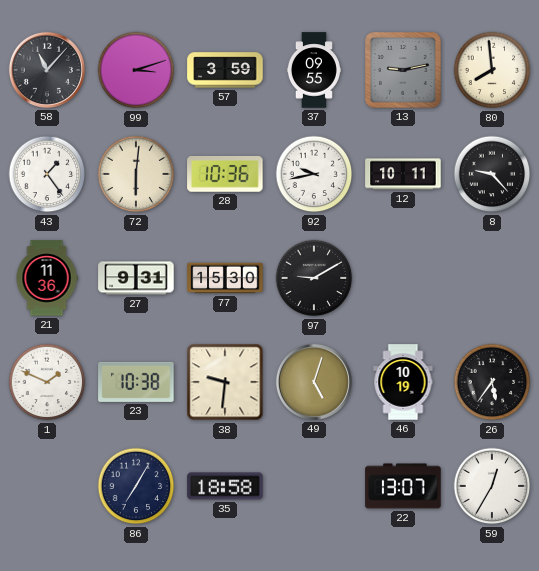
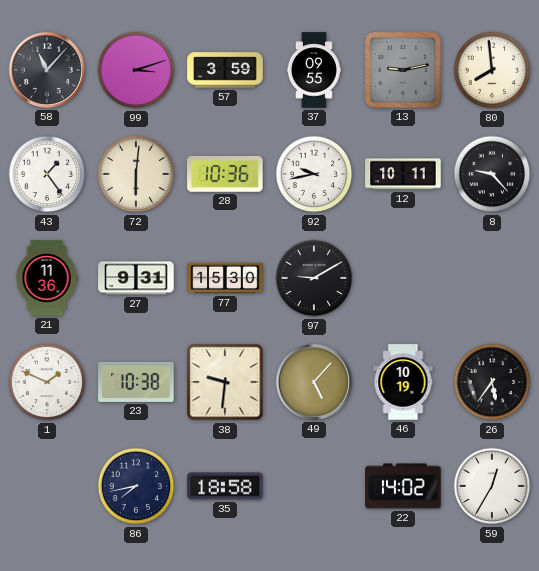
49: 5:03 -> 5:07 (314, 382)
86: 7:05 -> 7:43 (136, 486)
22: 13:07 -> 14:02 (403, 486)
